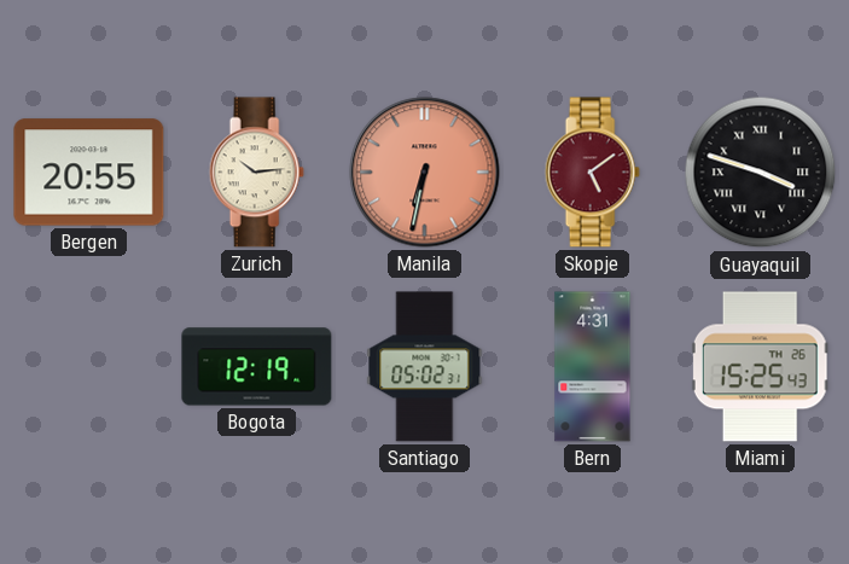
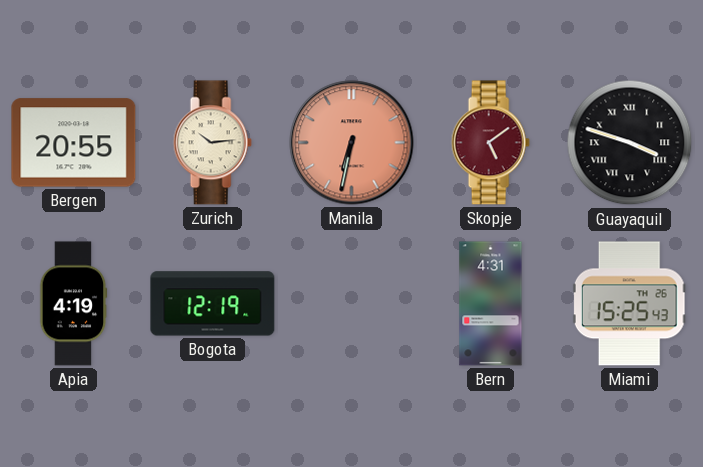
Apia: none -> 4:19 (74, 304)
Santiago: 05:02 -> none (425, 367)
